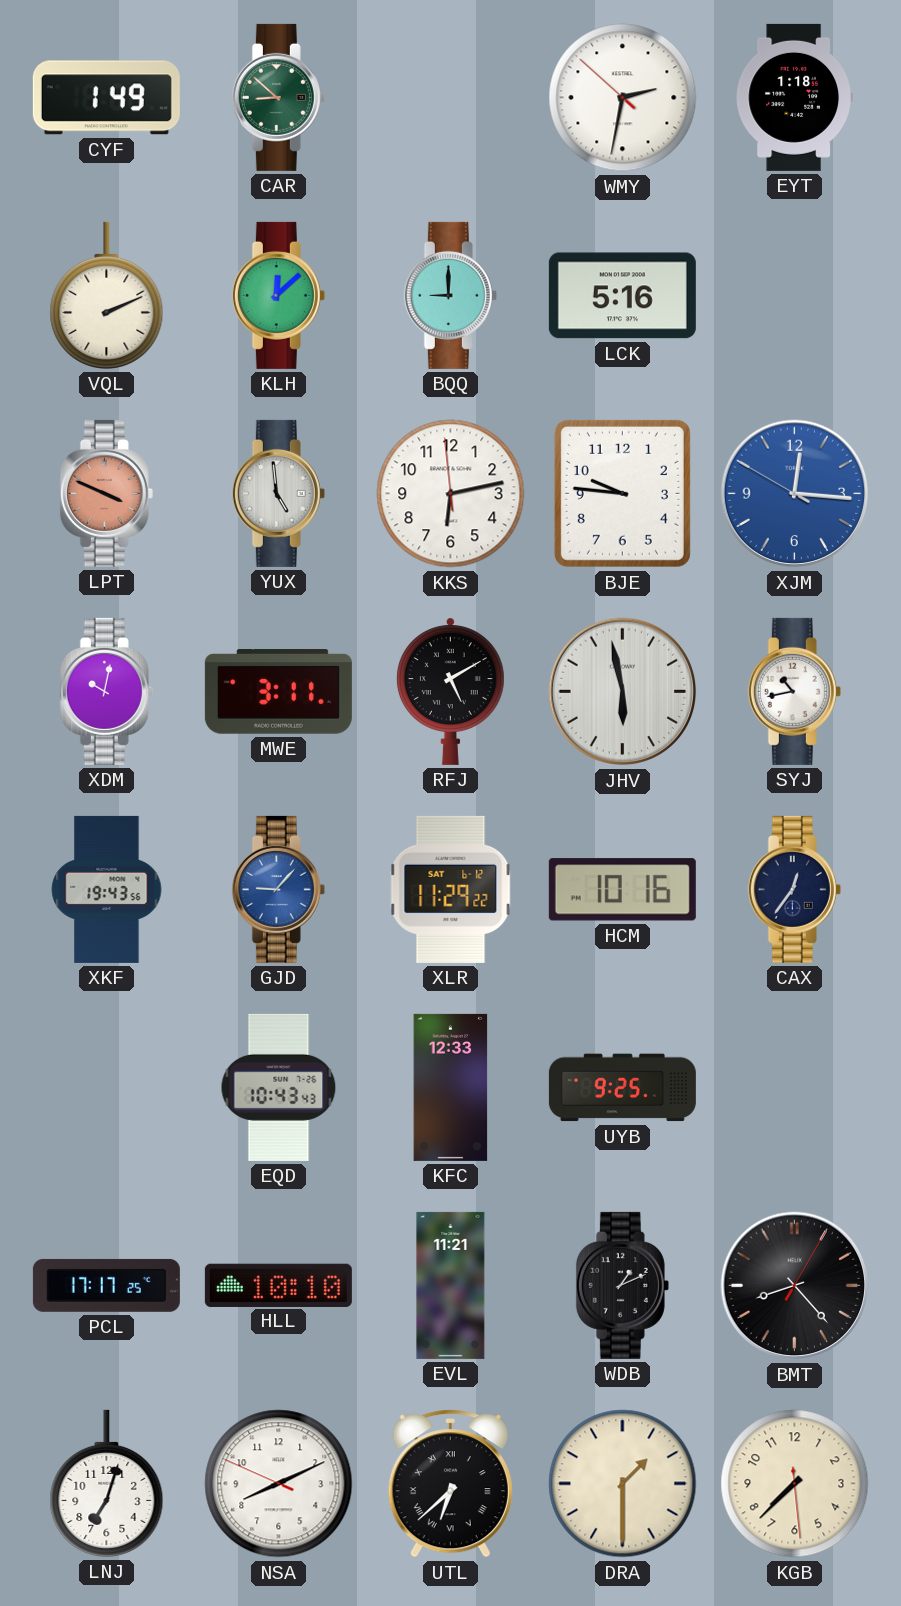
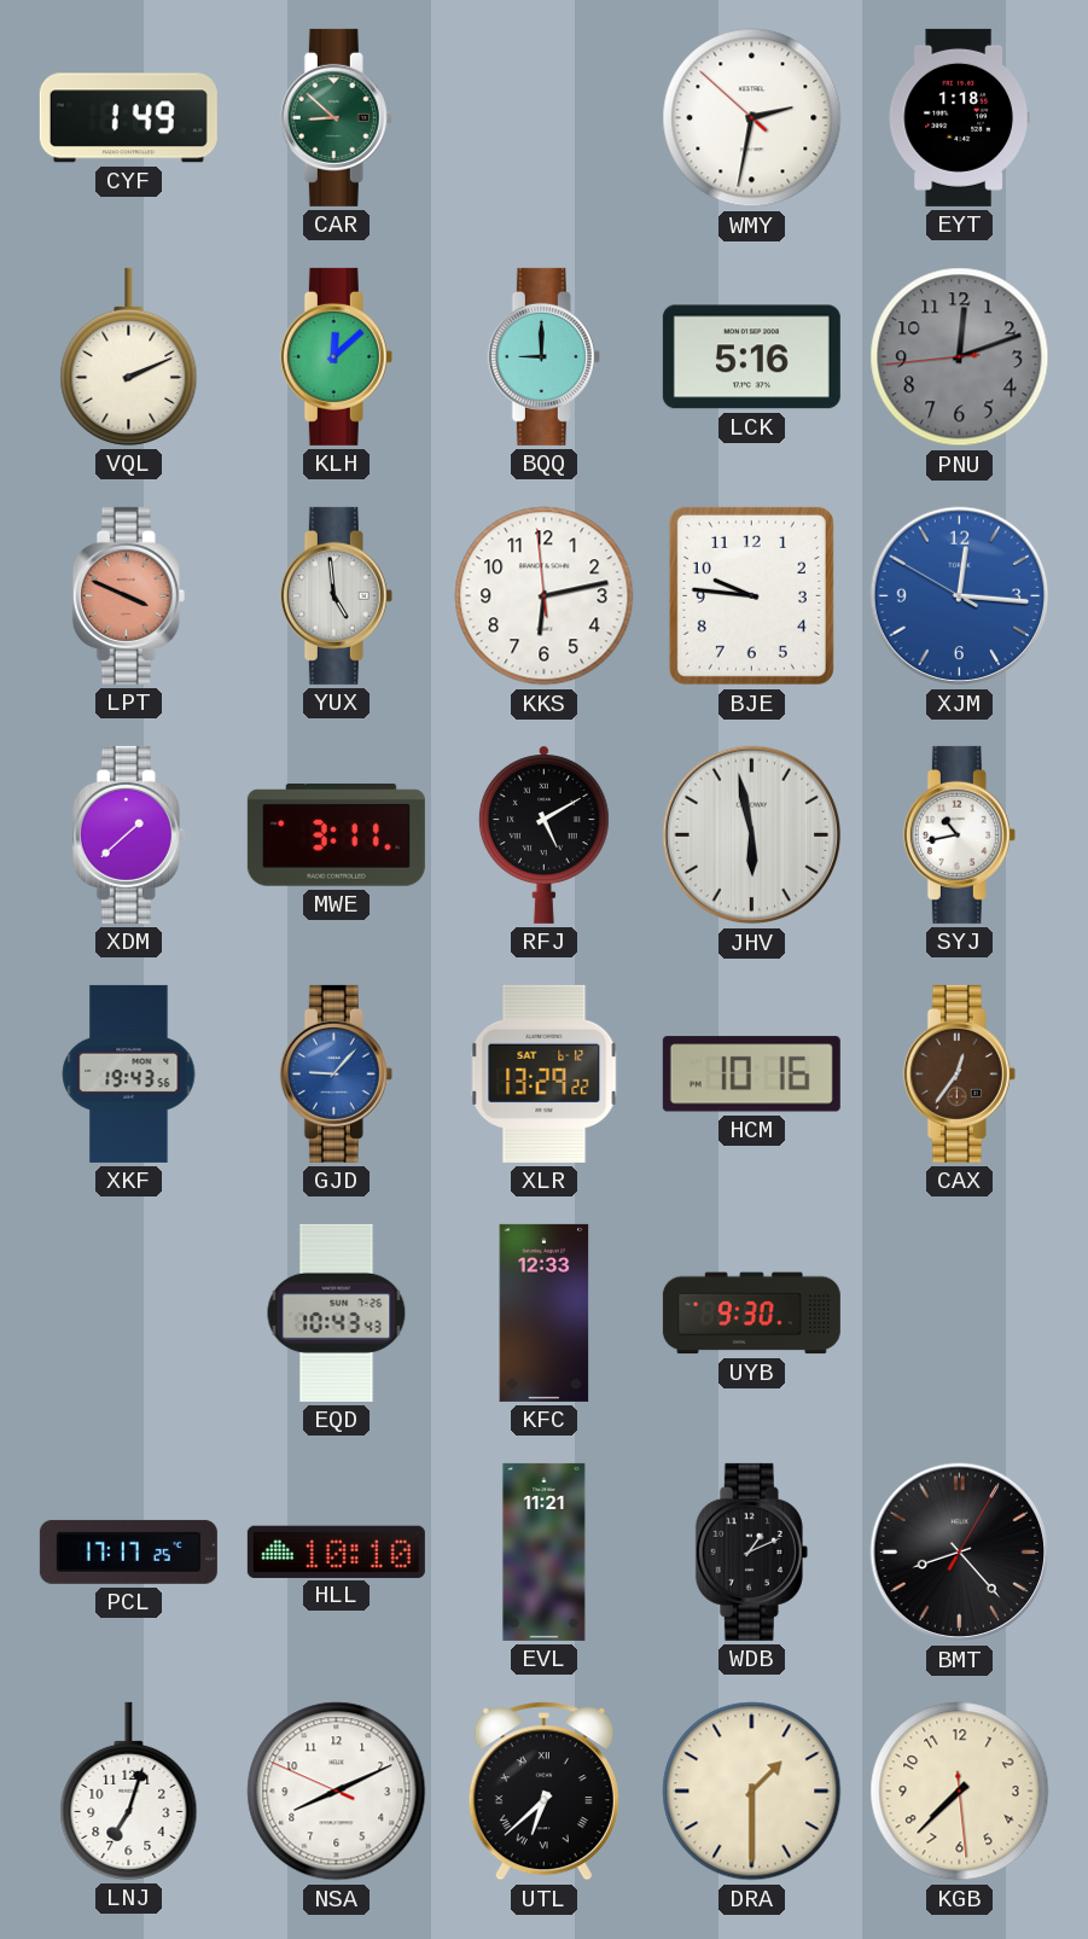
PNU: none -> 12:11 (960, 357)
XDM: 10:02 -> 1:38 (128, 834)
XLR: 11:29 -> 13:29 (545, 1073)
CAX dial: navy -> brown (959, 1073)
UYB: 9:25 -> 9:30 (751, 1314)
